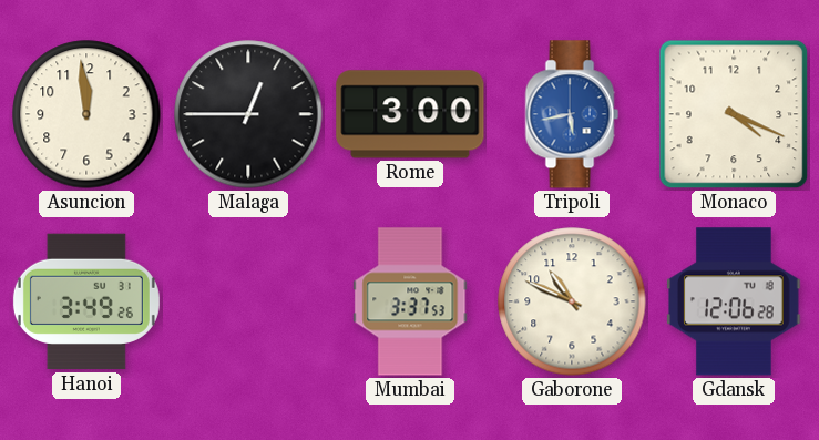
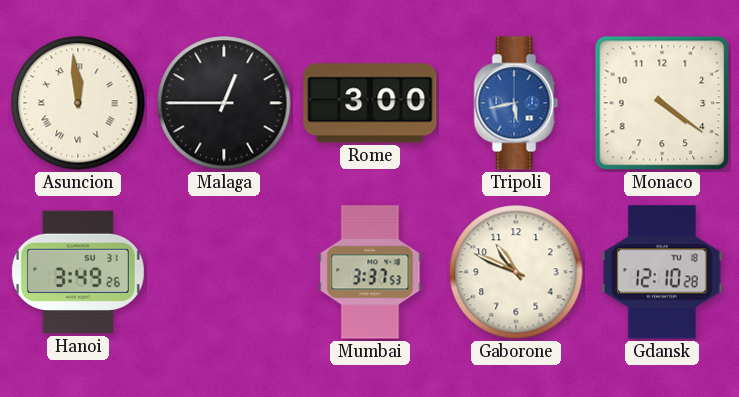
Asuncion numerals: Arabic -> Roman (78, 103)
Monaco: 4:19 -> 4:21 (662, 103)
Gdansk: 12:06 -> 12:10 (662, 272)
